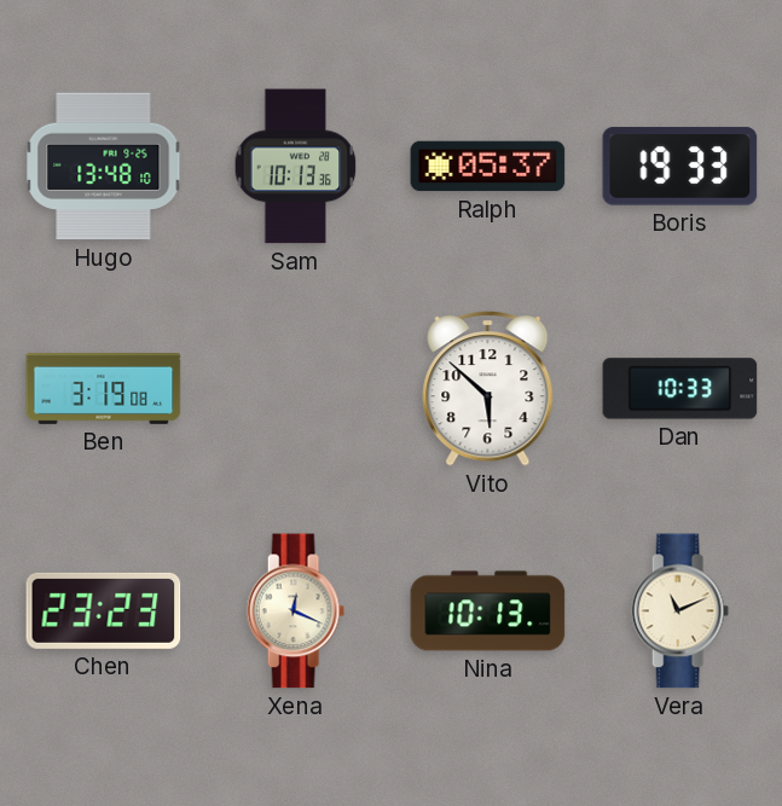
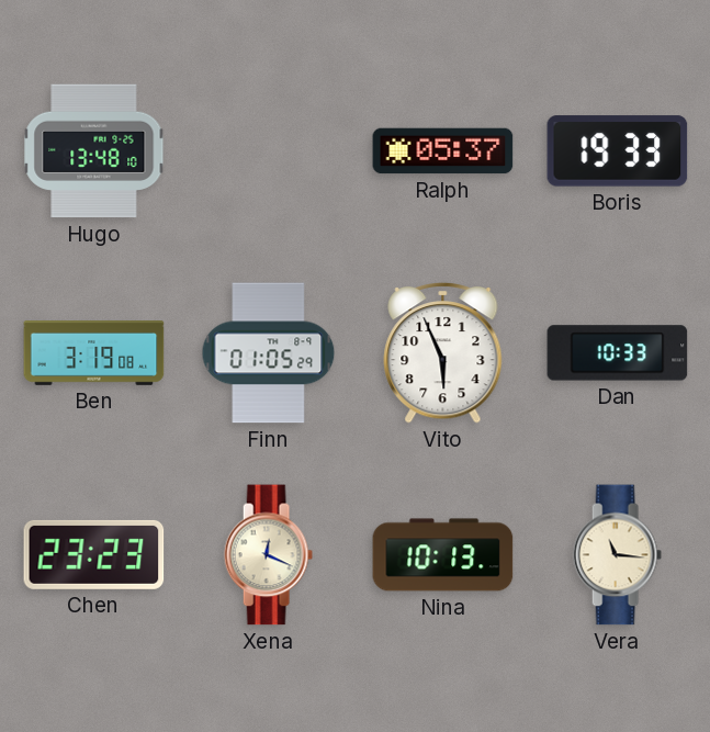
Sam: 10:13 -> none (296, 167)
Finn: none -> 01:05 (269, 353)
Vito: 5:52 -> 5:56 (443, 353)
Vera: 11:11 -> 11:16 (617, 555)
